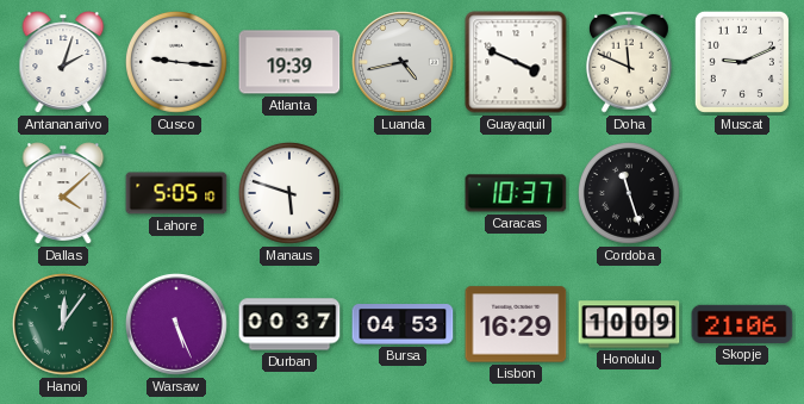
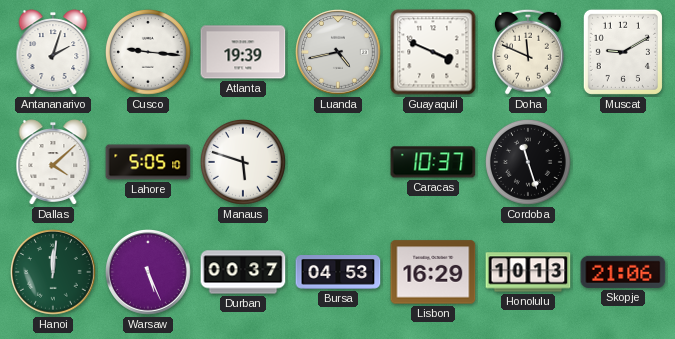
Muscat: 9:11 -> 9:10 (623, 52)
Hanoi: 12:06 -> 12:01 (53, 272)
Honolulu: 10:09 -> 10:13 (528, 272)
